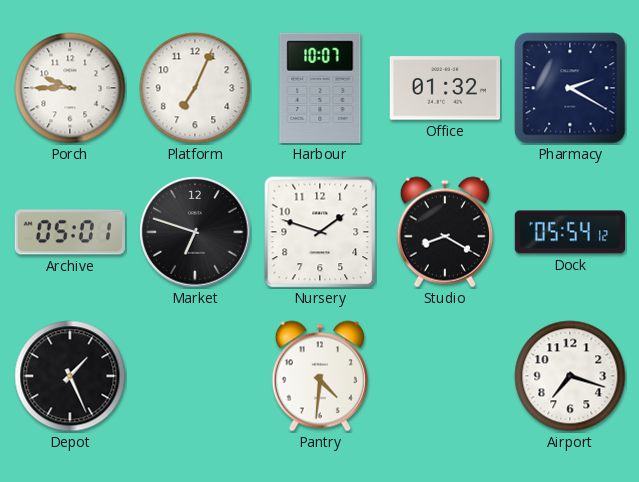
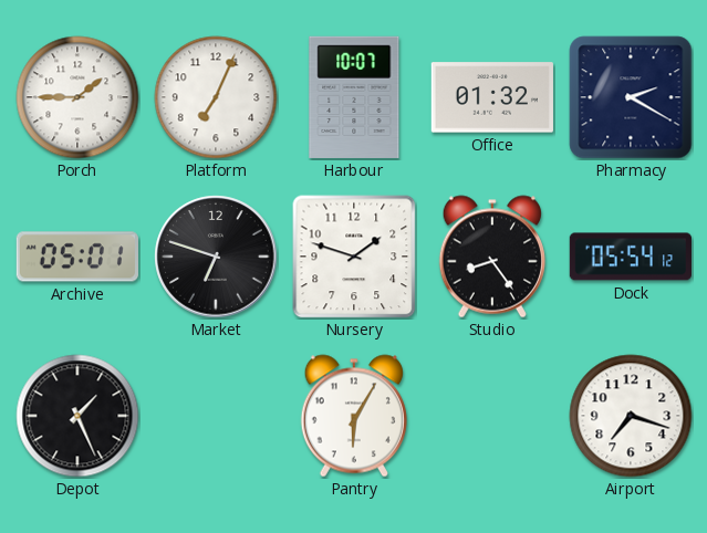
Porch: 9:45 -> 1:45 (77, 97)
Studio: 8:20 -> 8:24 (492, 257)
Pantry: 4:31 -> 6:05 (354, 416)
